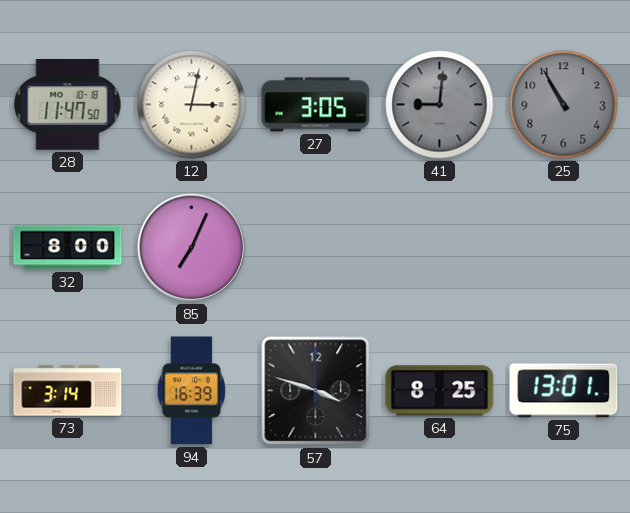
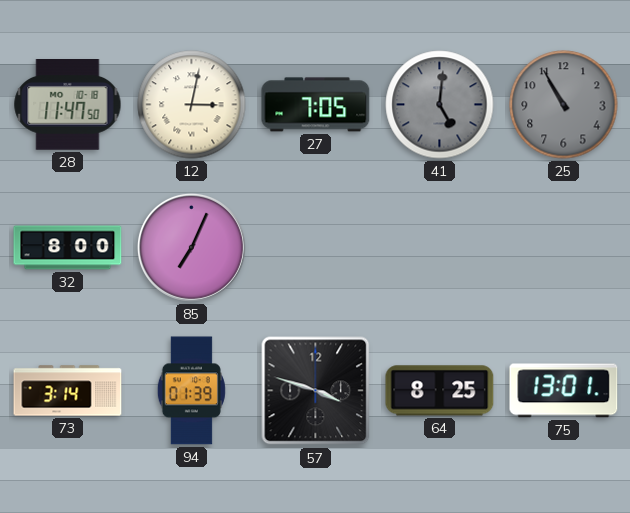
27: 3:05 -> 7:05 (316, 105)
41: 9:01 -> 5:01 (440, 105)
94: 16:39 -> 01:39 (191, 391)
